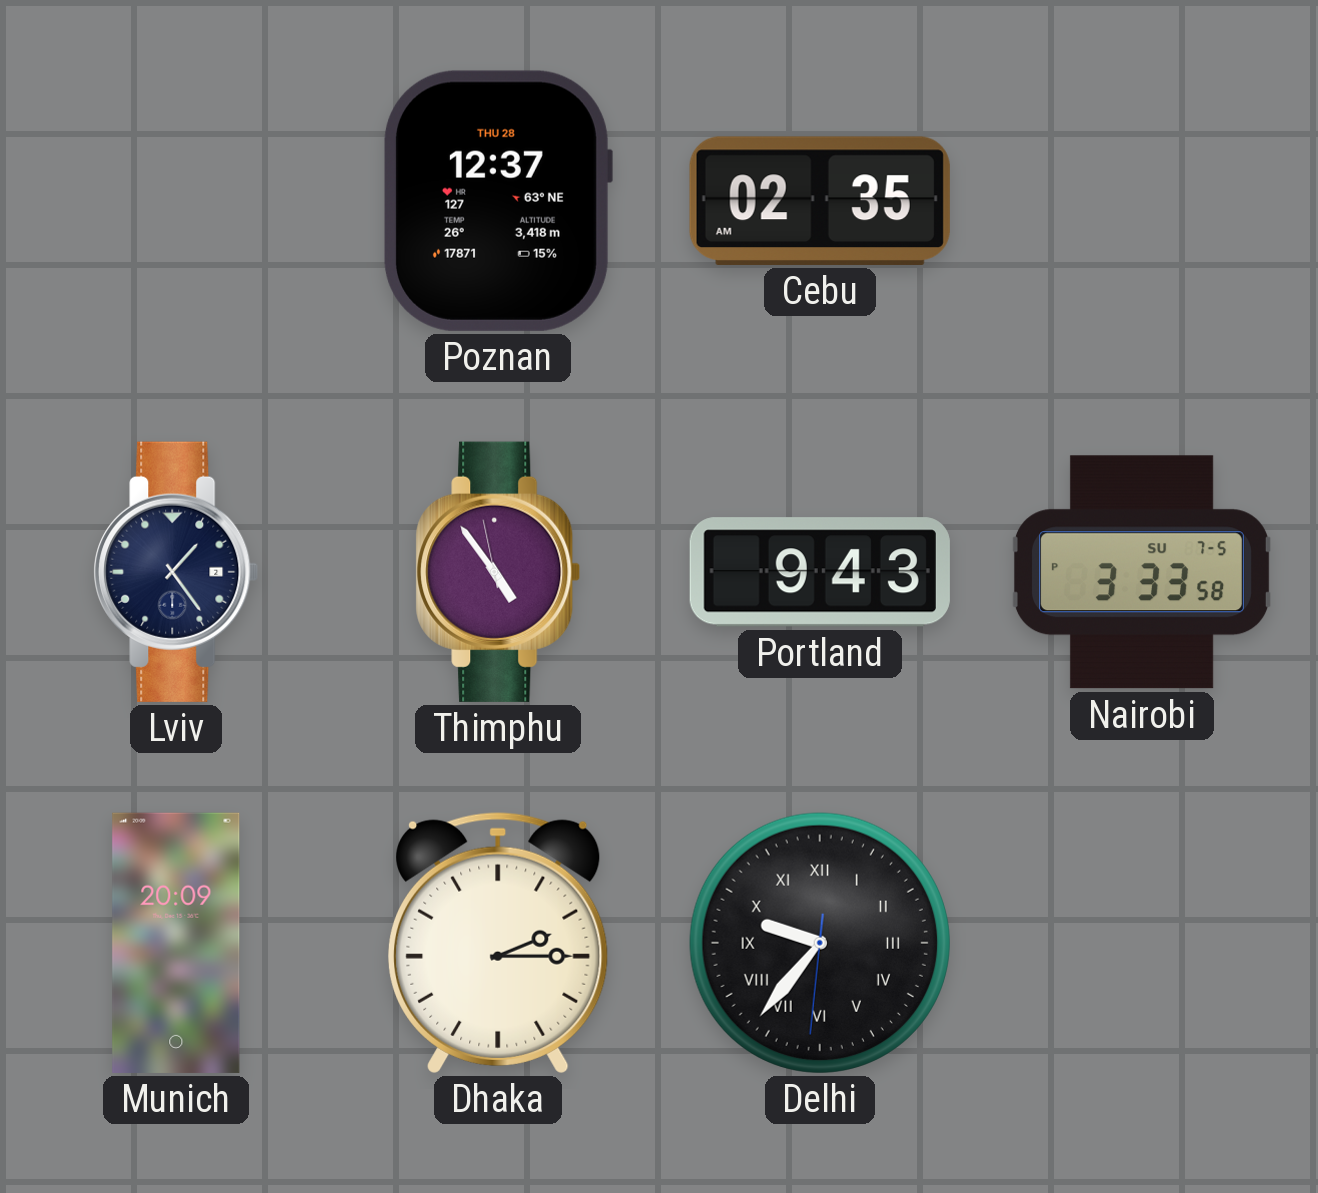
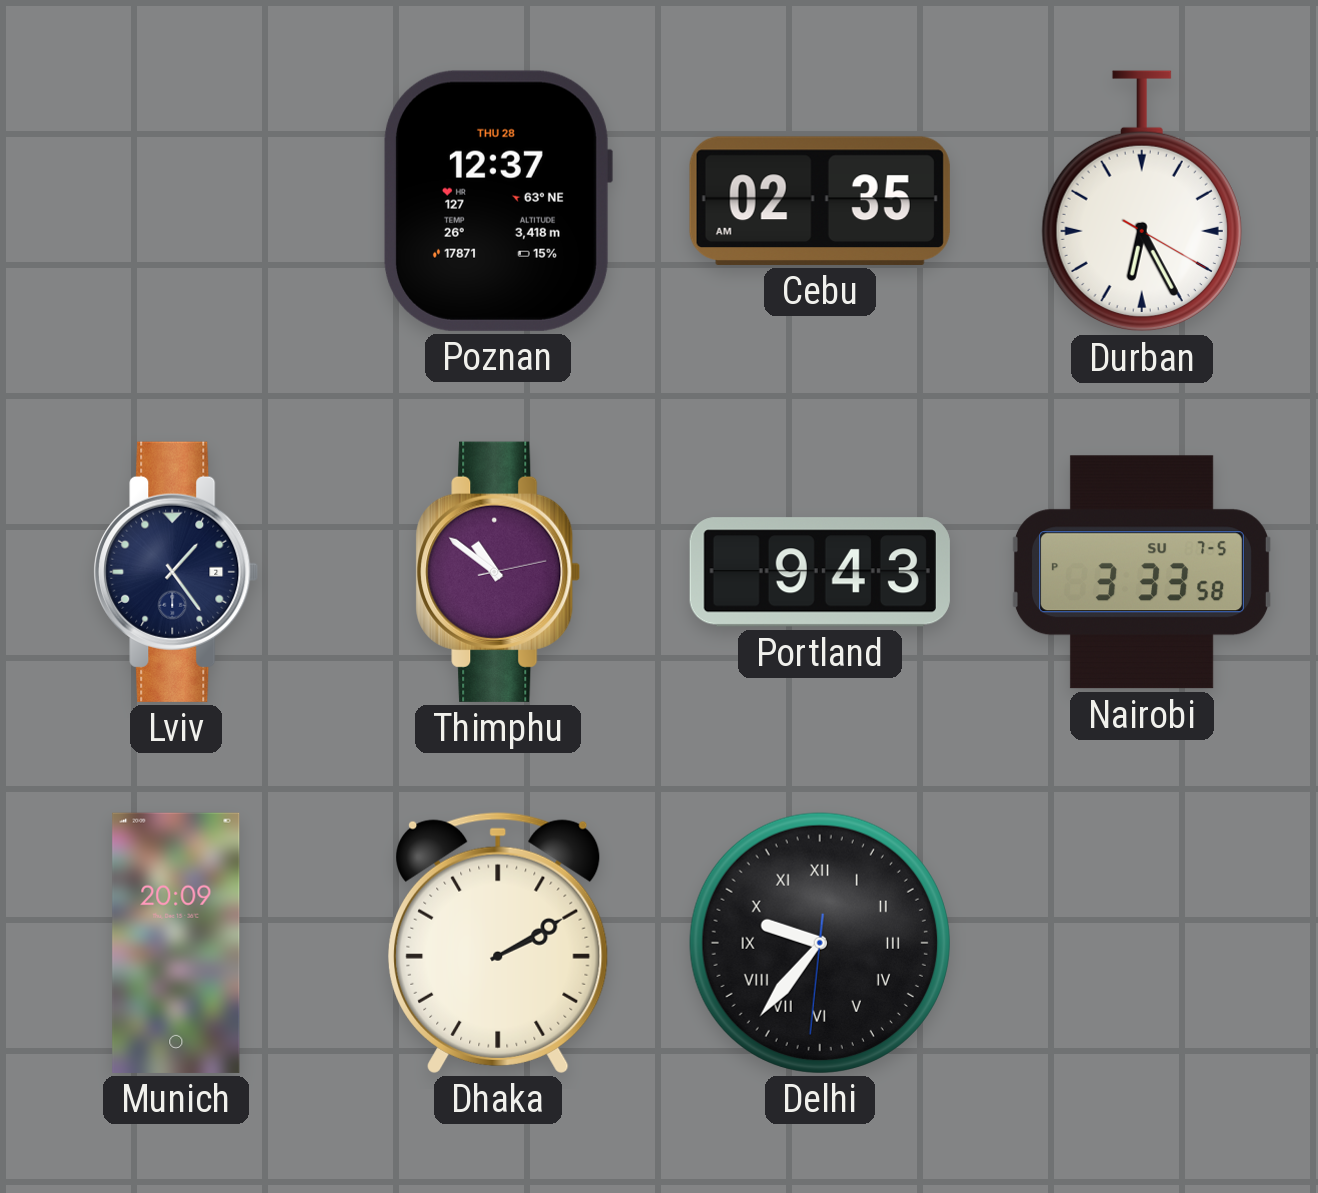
Durban: none -> 6:25 (1142, 201)
Thimphu: 4:53 -> 10:51 (498, 572)
Dhaka: 2:15 -> 2:10 (499, 943)
